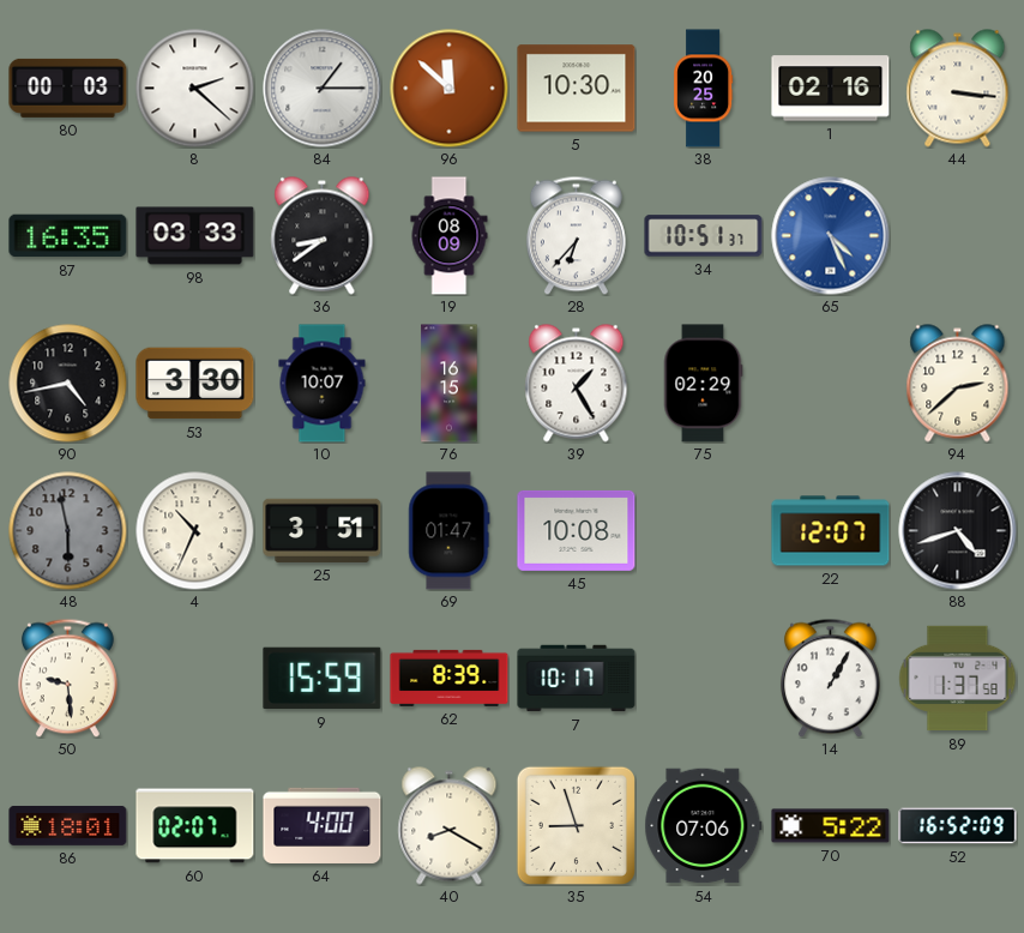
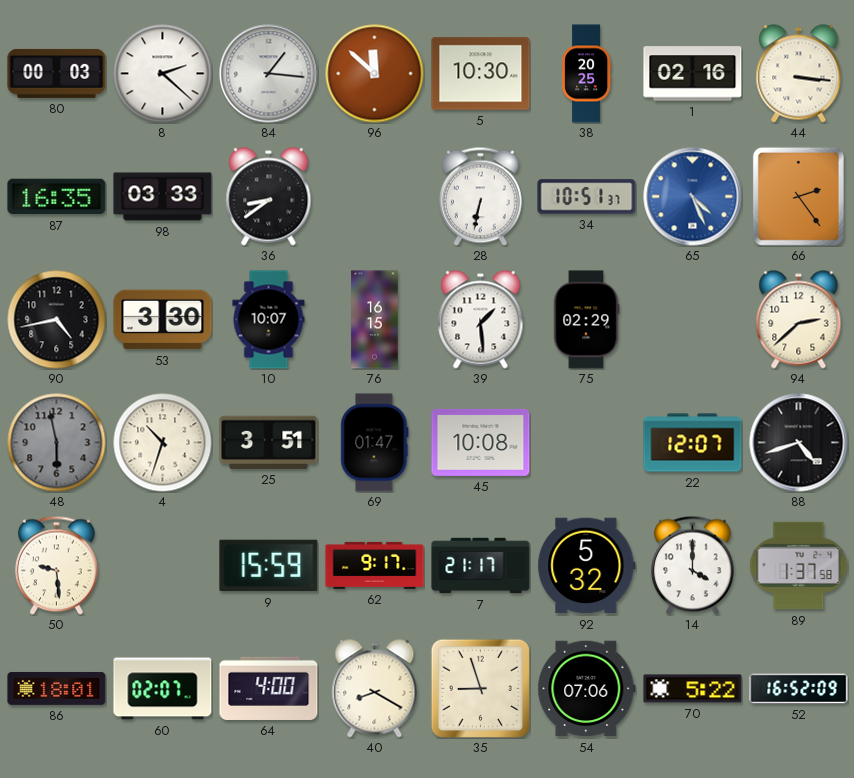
84: 1:15 -> 1:16 (269, 74)
19: 08:09 -> none (450, 236)
28: 6:37 -> 6:32 (480, 196)
66: none -> 2:24 (798, 196)
39: 1:25 -> 1:29 (481, 320)
4: 10:34 -> 10:33 (163, 443)
62: 8:39 -> 9:17 (375, 565)
7: 10:17 -> 21:17 (481, 566)
92: none -> 5:32 (587, 566)
14: 1:05 -> 4:00 (692, 565)
